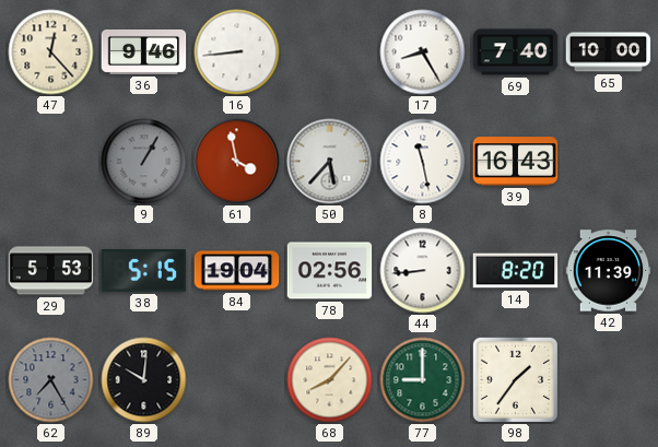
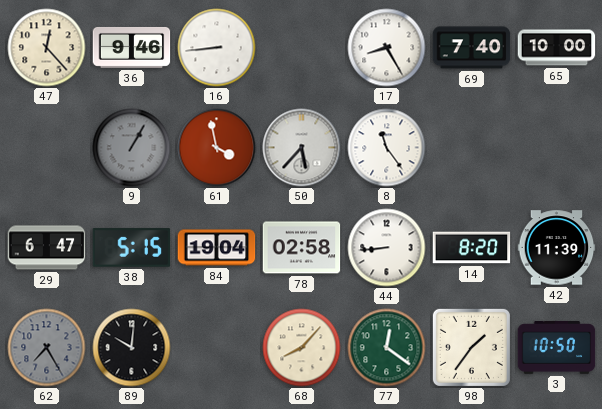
8: 11:28 -> 11:24 (387, 148)
39: 16:43 -> none (516, 162)
29: 5:53 -> 6:47 (47, 248)
78: 02:56 -> 02:58 (302, 248)
77: 9:00 -> 12:21 (387, 348)
3: none -> 10:50 (557, 348)
